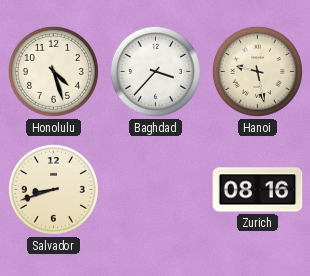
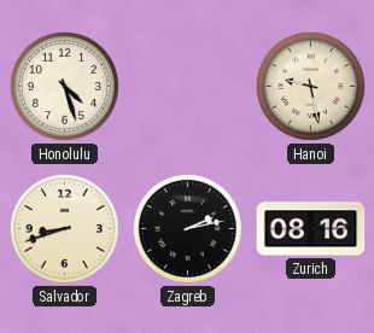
Baghdad: 3:37 -> none (155, 71)
Zagreb: none -> 2:13 (187, 228)
